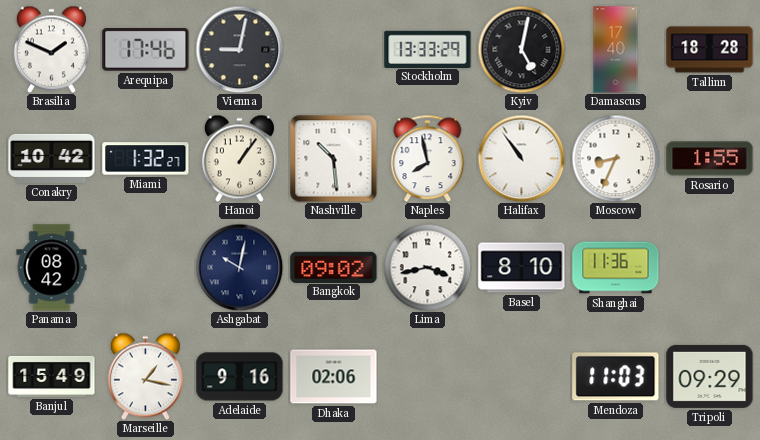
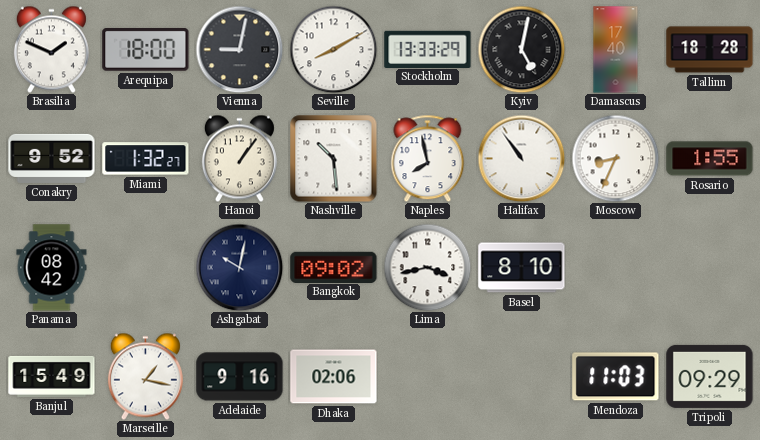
Arequipa: 17:46 -> 18:00 (146, 50)
Seville: none -> 8:10 (333, 49)
Conakry: 10:42 -> 9:52 (52, 158)
Shanghai: 11:36 -> none (616, 268)
